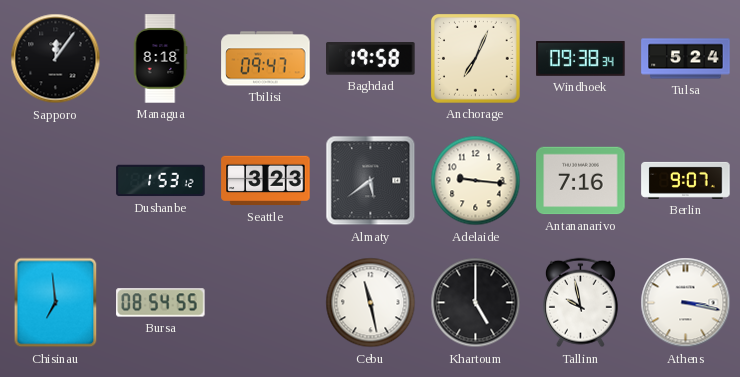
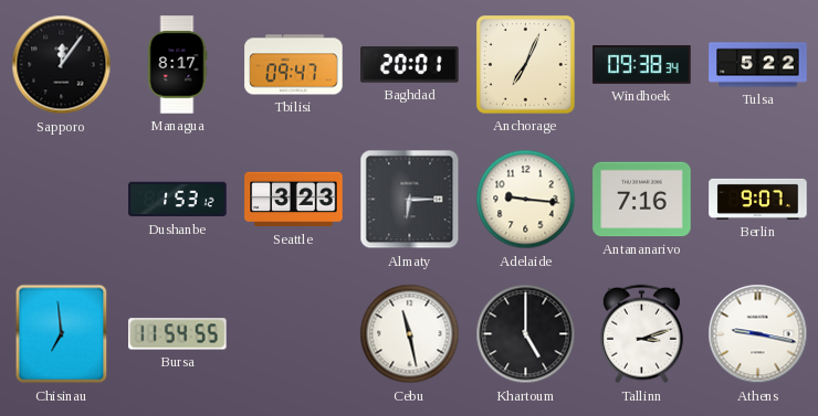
Managua: 8:18 -> 8:17 (177, 65)
Baghdad: 19:58 -> 20:01 (410, 65)
Tulsa: 5:24 -> 5:22 (758, 65)
Almaty: 5:39 -> 6:15 (410, 200)
Bursa: 08:54 -> 11:54 (178, 334)
Tallinn: 9:58 -> 3:12 (641, 334)
Athens: 3:17 -> 9:17 (758, 334)
